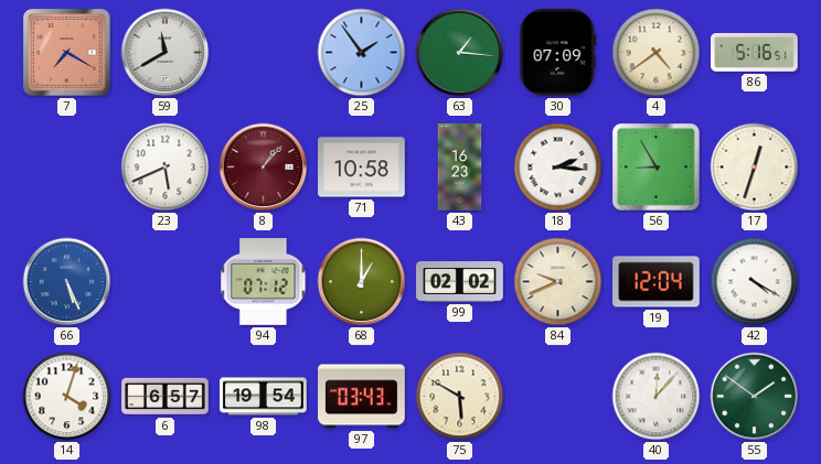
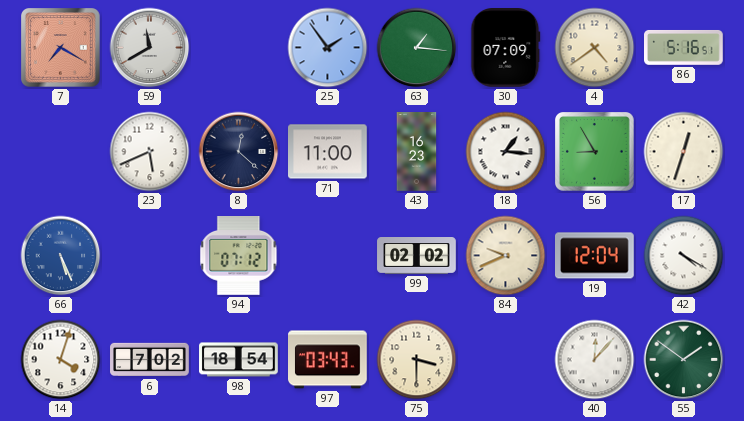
8: 1:07 -> 12:22 (239, 152)
8 dial: burgundy -> navy (239, 152)
71: 10:58 -> 11:00 (328, 152)
18: 2:16 -> 1:16 (506, 152)
68: 1:00 -> none (362, 282)
6: 6:57 -> 7:02 (150, 360)
98: 19:54 -> 18:54 (239, 360)
75: 5:50 -> 3:30 (417, 360)
